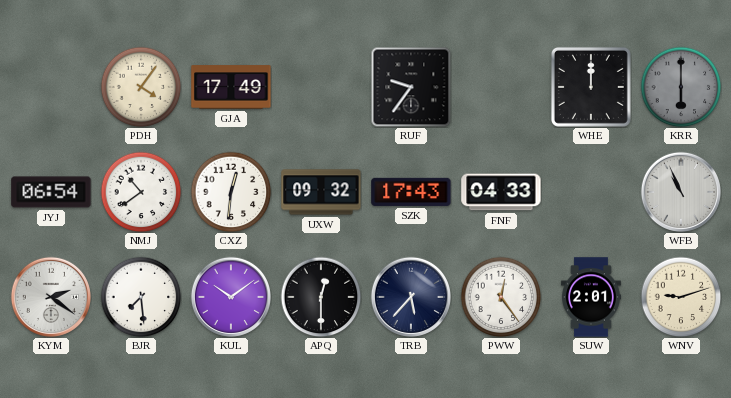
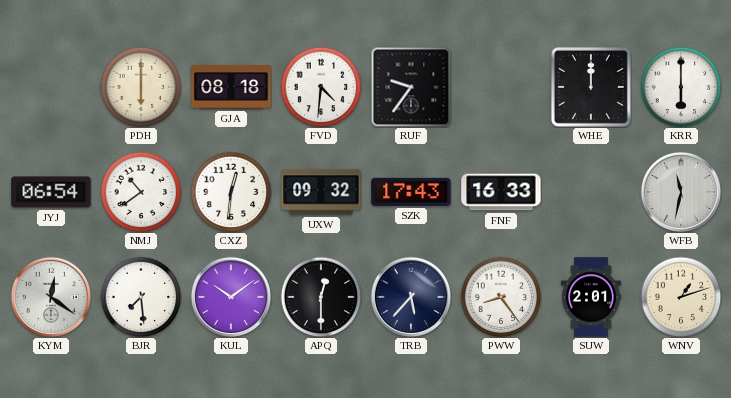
PDH: 4:06 -> 6:00 (141, 87)
GJA: 17:49 -> 08:18 (231, 87)
FVD: none -> 4:31 (321, 87)
KRR dial: grey -> white (681, 87)
FNF: 04:33 -> 16:33 (501, 192)
WFB: 10:56 -> 11:32 (680, 191)
KYM: 2:21 -> 12:21 (50, 296)
PWW: 12:24 -> 8:24 (501, 297)
WNV: 9:12 -> 1:12 (681, 297)
